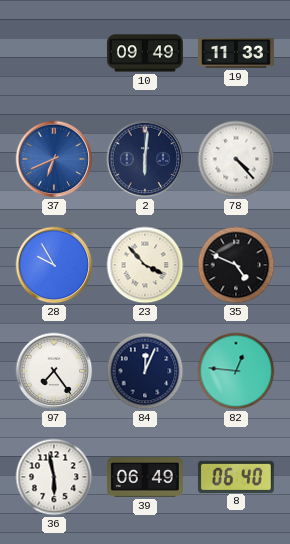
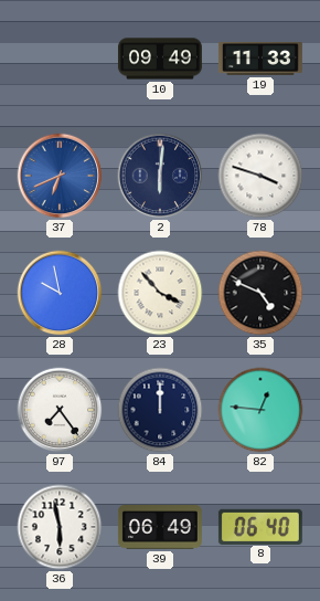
78: 4:23 -> 3:48 (260, 176)
28: 9:55 -> 9:58 (60, 293)
84: 12:04 -> 12:00 (160, 410)
